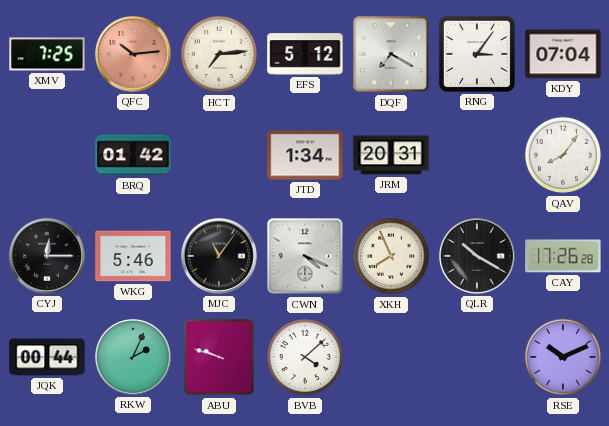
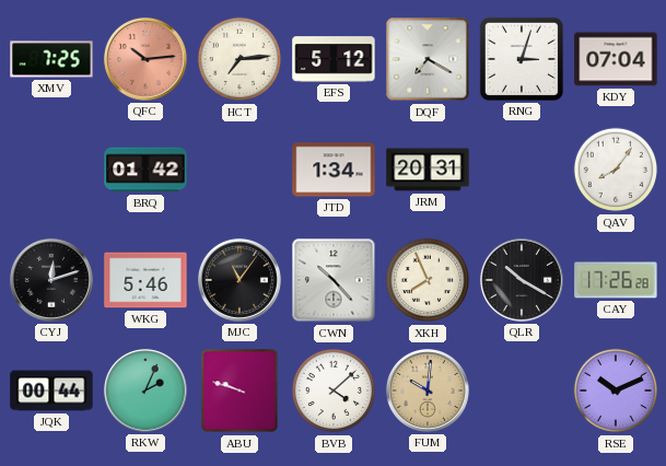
RNG: 3:06 -> 3:03 (522, 59)
CYJ: 12:15 -> 12:12 (51, 280)
CWN: 4:19 -> 10:23 (334, 280)
FUM: none -> 10:01 (428, 391)
